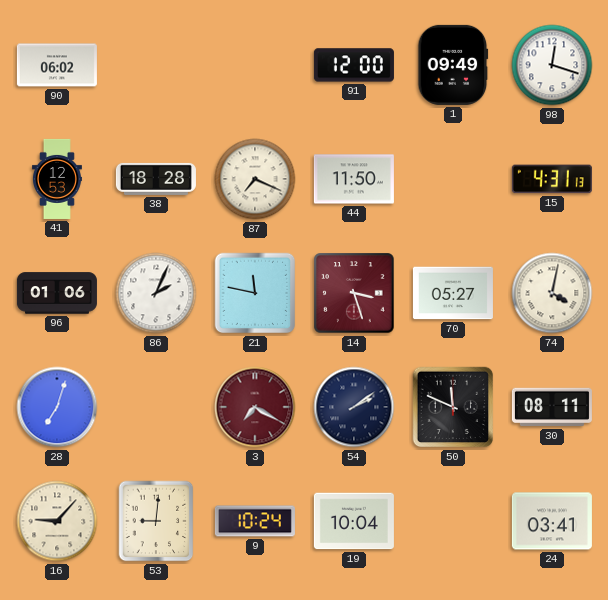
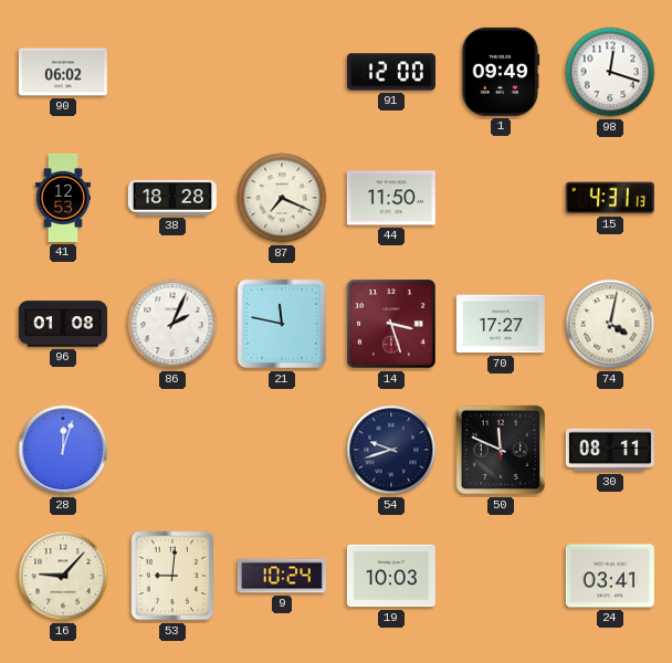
96: 01:06 -> 01:08 (63, 324)
70: 05:27 -> 17:27 (501, 324)
28: 7:03 -> 12:03 (63, 450)
3: 7:20 -> none (255, 407)
54: 2:09 -> 9:42 (391, 450)
19: 10:04 -> 10:03 (391, 576)
